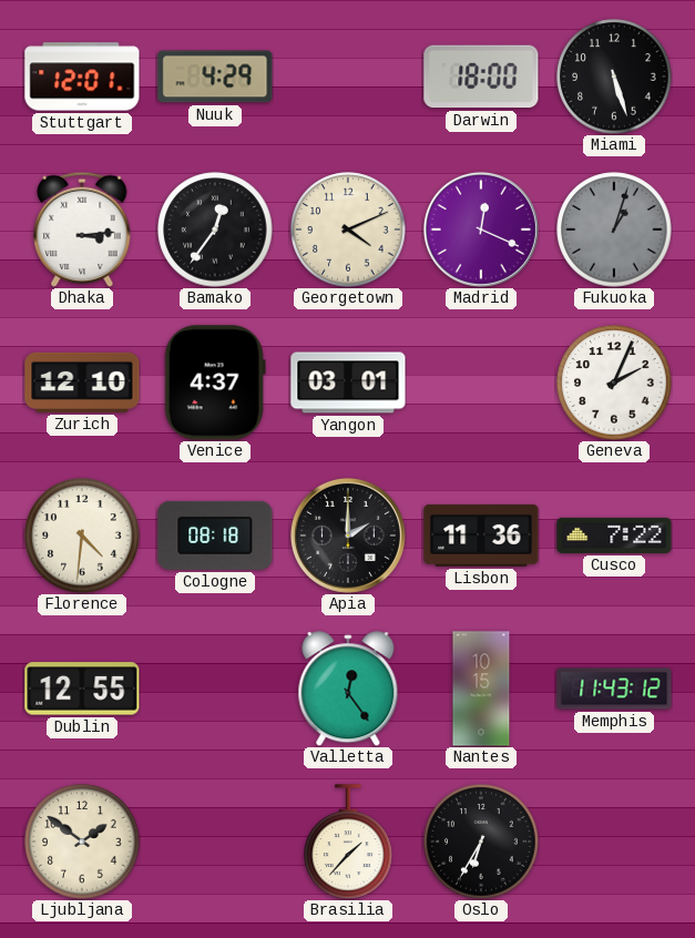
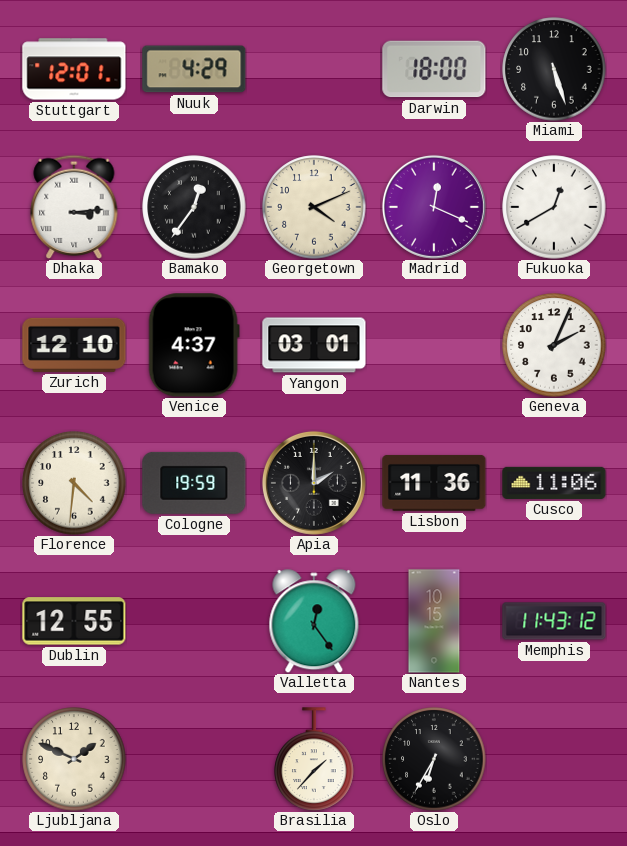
Fukuoka: 1:03 -> 12:40 (554, 207)
Fukuoka dial: grey -> white (554, 207)
Cologne: 08:18 -> 19:59 (194, 483)
Cusco: 7:22 -> 11:06 (554, 483)
Ljubljana: 1:51 -> 1:49 (74, 759)
